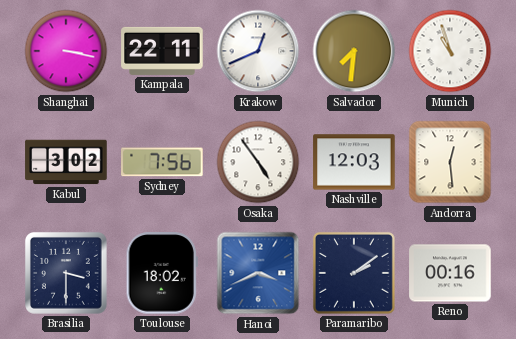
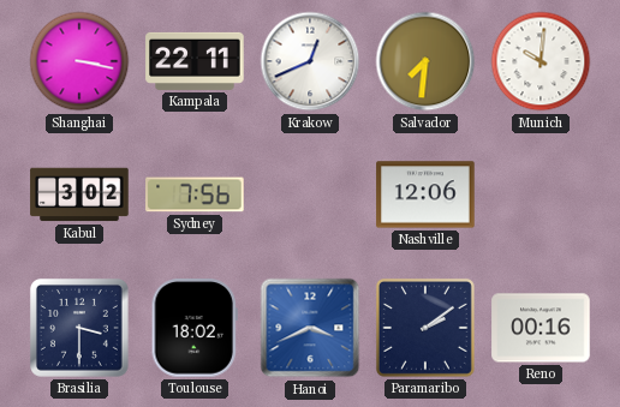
Munich: 10:57 -> 10:01 (541, 61)
Osaka: 4:54 -> none (258, 162)
Nashville: 12:03 -> 12:06 (425, 194)
Andorra: 12:29 -> none (450, 162)
